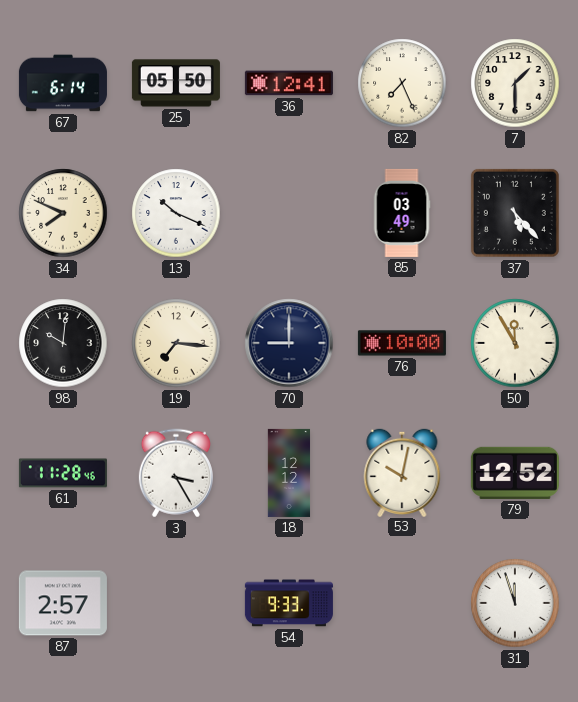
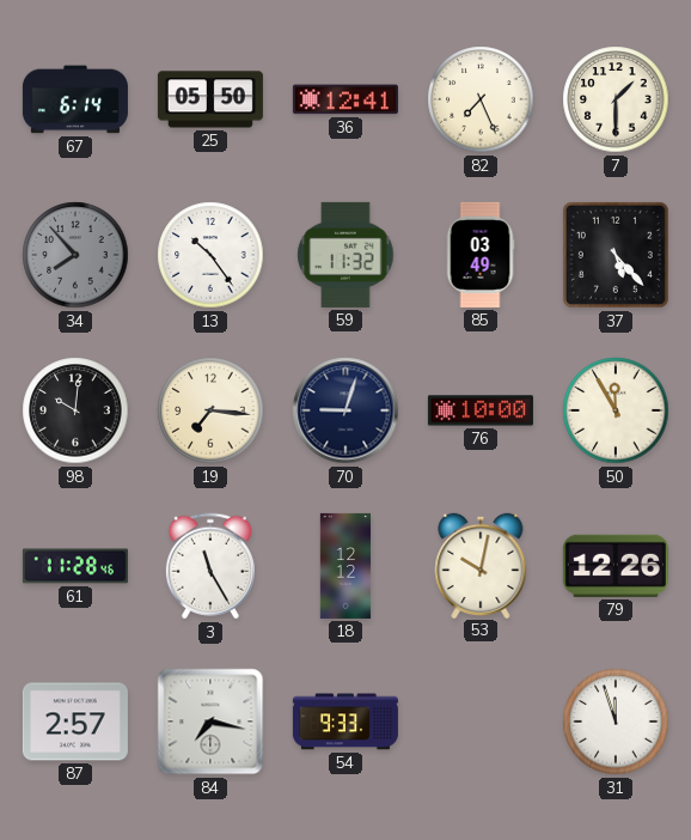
34: 7:49 -> 7:53 (75, 255)
34 dial: cream -> grey (75, 255)
13: 10:19 -> 10:24 (210, 255)
59: none -> 11:32 (345, 255)
70: 9:00 -> 9:03 (345, 410)
3: 3:25 -> 11:25 (210, 566)
79: 12:52 -> 12:26 (616, 566)
84: none -> 7:17 (210, 722)
